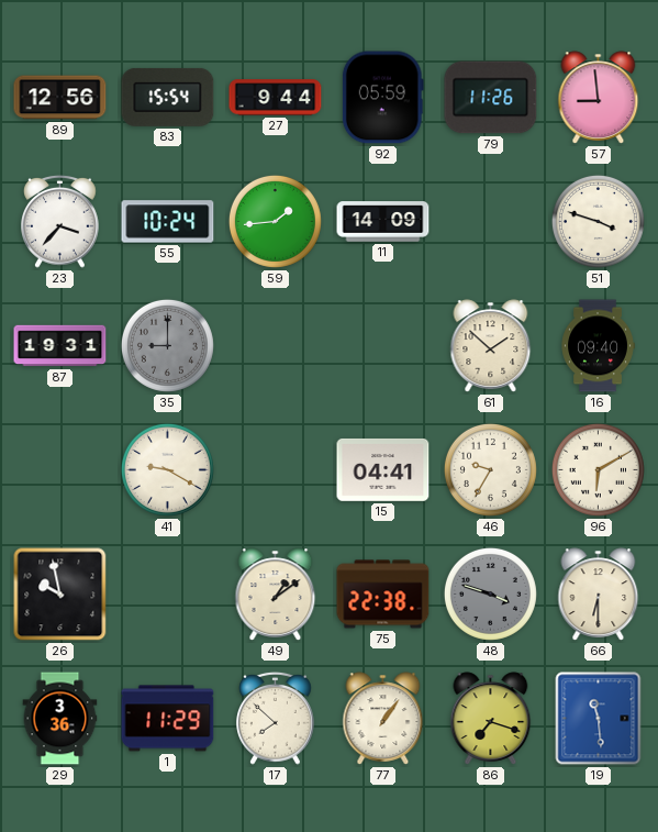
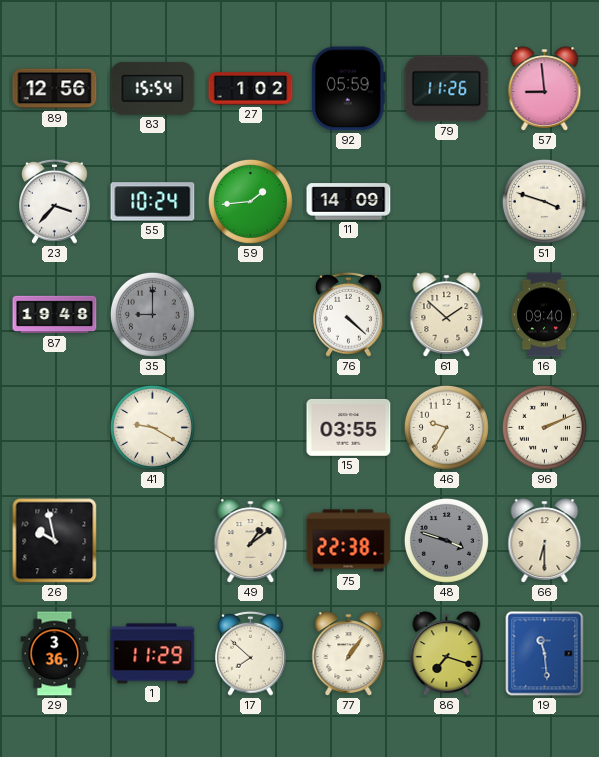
27: 9:44 -> 1:02 (251, 89)
87: 19:31 -> 19:48 (55, 315)
76: none -> 4:22 (349, 314)
15: 04:41 -> 03:55 (349, 427)
96: 6:10 -> 2:11 (544, 427)
